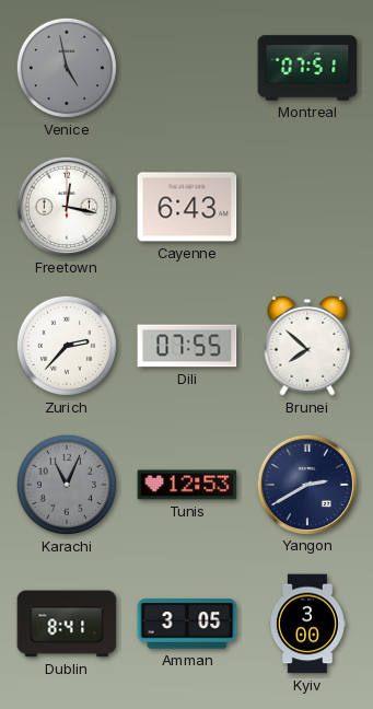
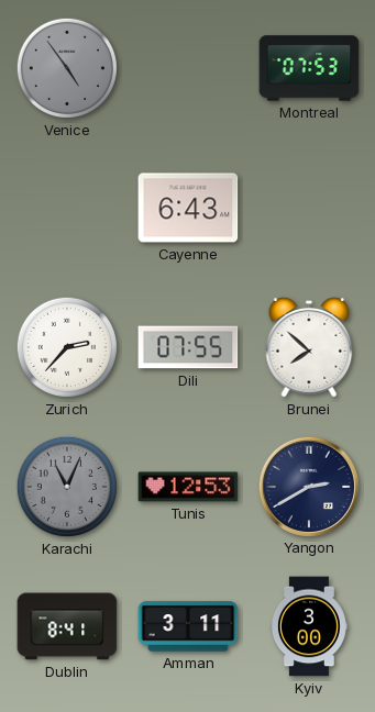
Venice: 4:58 -> 4:54 (67, 68)
Montreal: 07:51 -> 07:53 (309, 68)
Freetown: 12:17 -> none (66, 206)
Amman: 3:05 -> 3:11 (188, 626)
